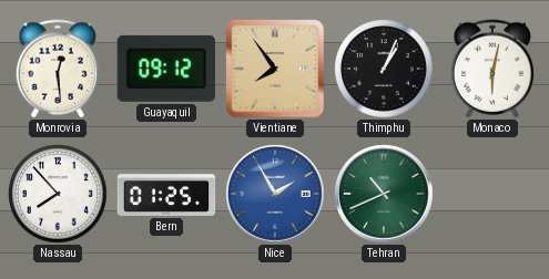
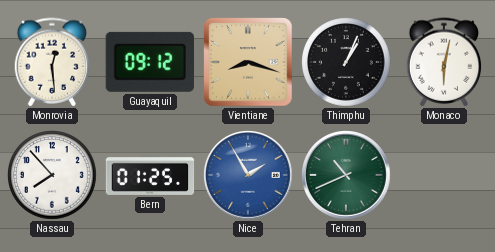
Vientiane: 7:54 -> 8:18 (248, 62)
